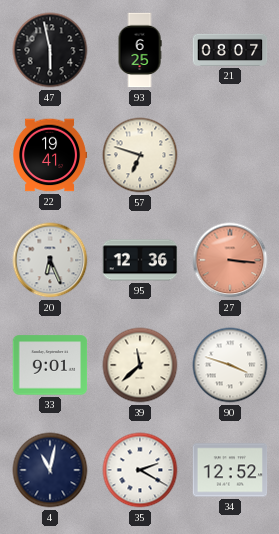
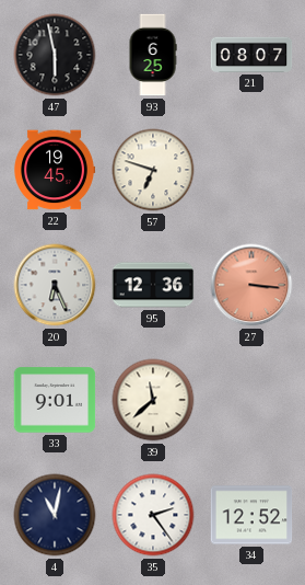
22: 19:41 -> 19:45 (55, 170)
90: 3:48 -> none (230, 365)
35: 2:20 -> 2:24 (153, 515)
